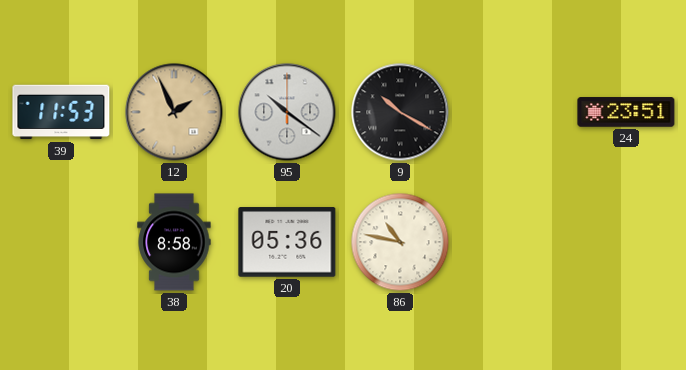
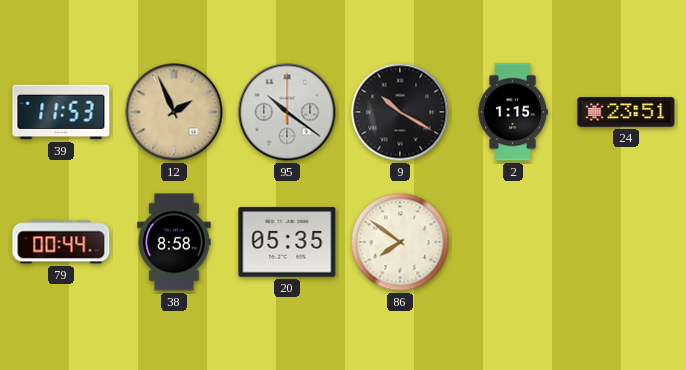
2: none -> 1:15 (513, 112)
79: none -> 00:44 (61, 242)
20: 05:36 -> 05:35 (287, 242)
86: 10:47 -> 7:51 (400, 242)
